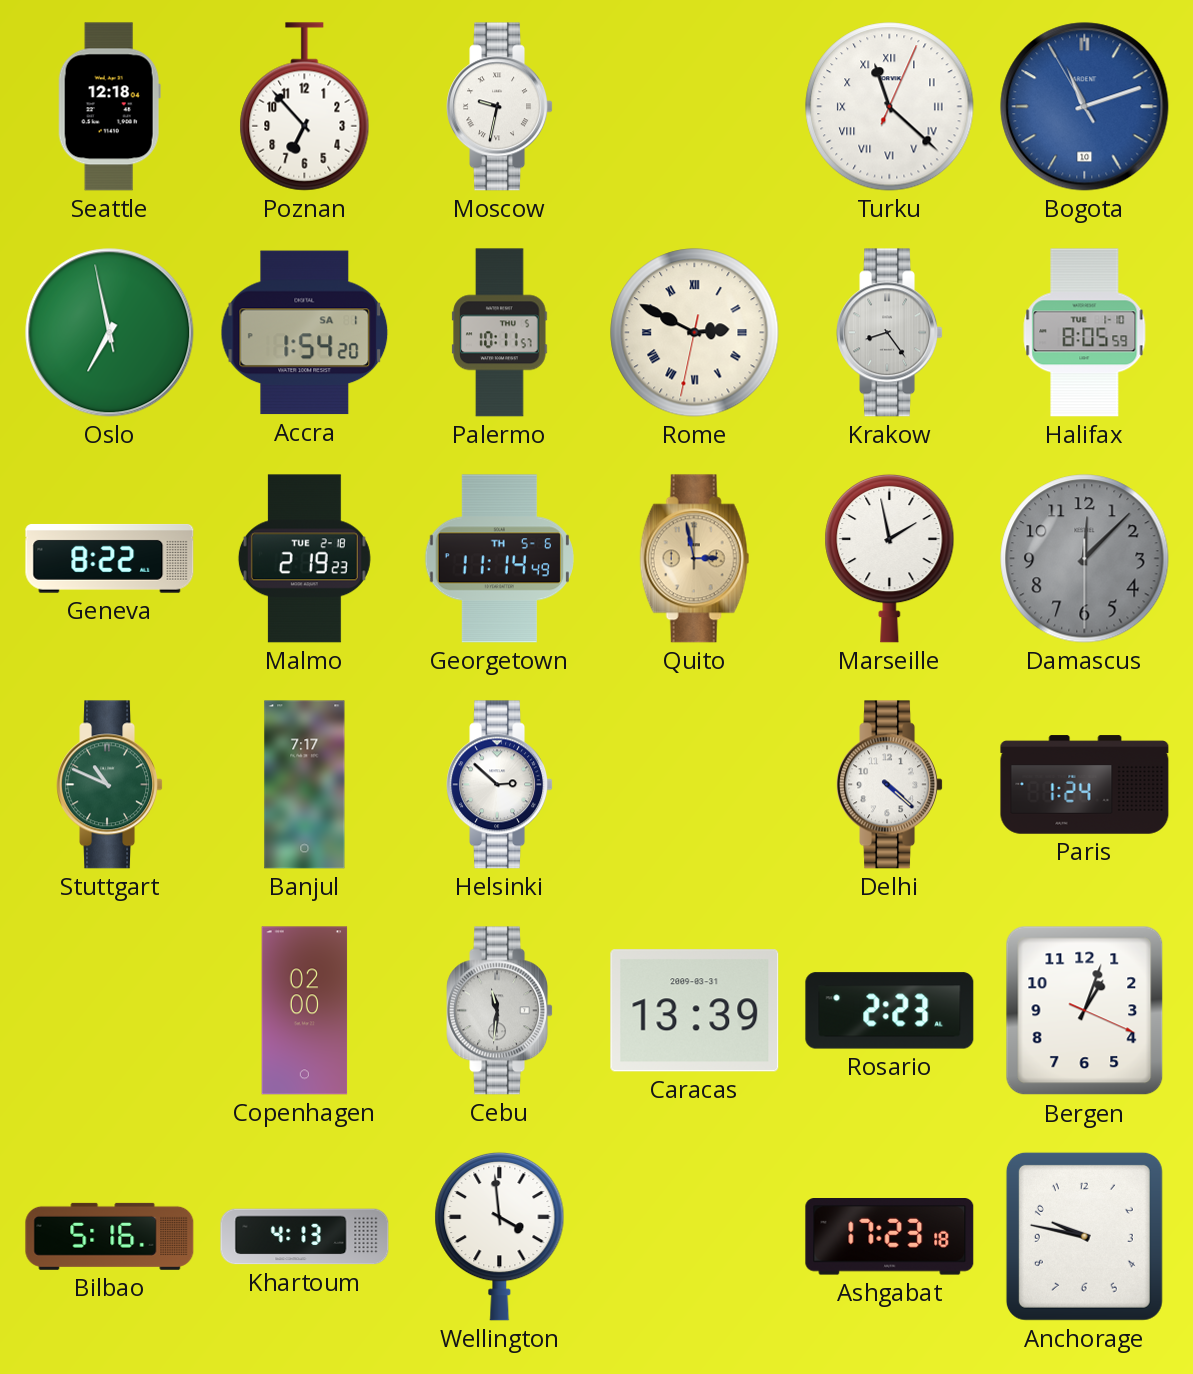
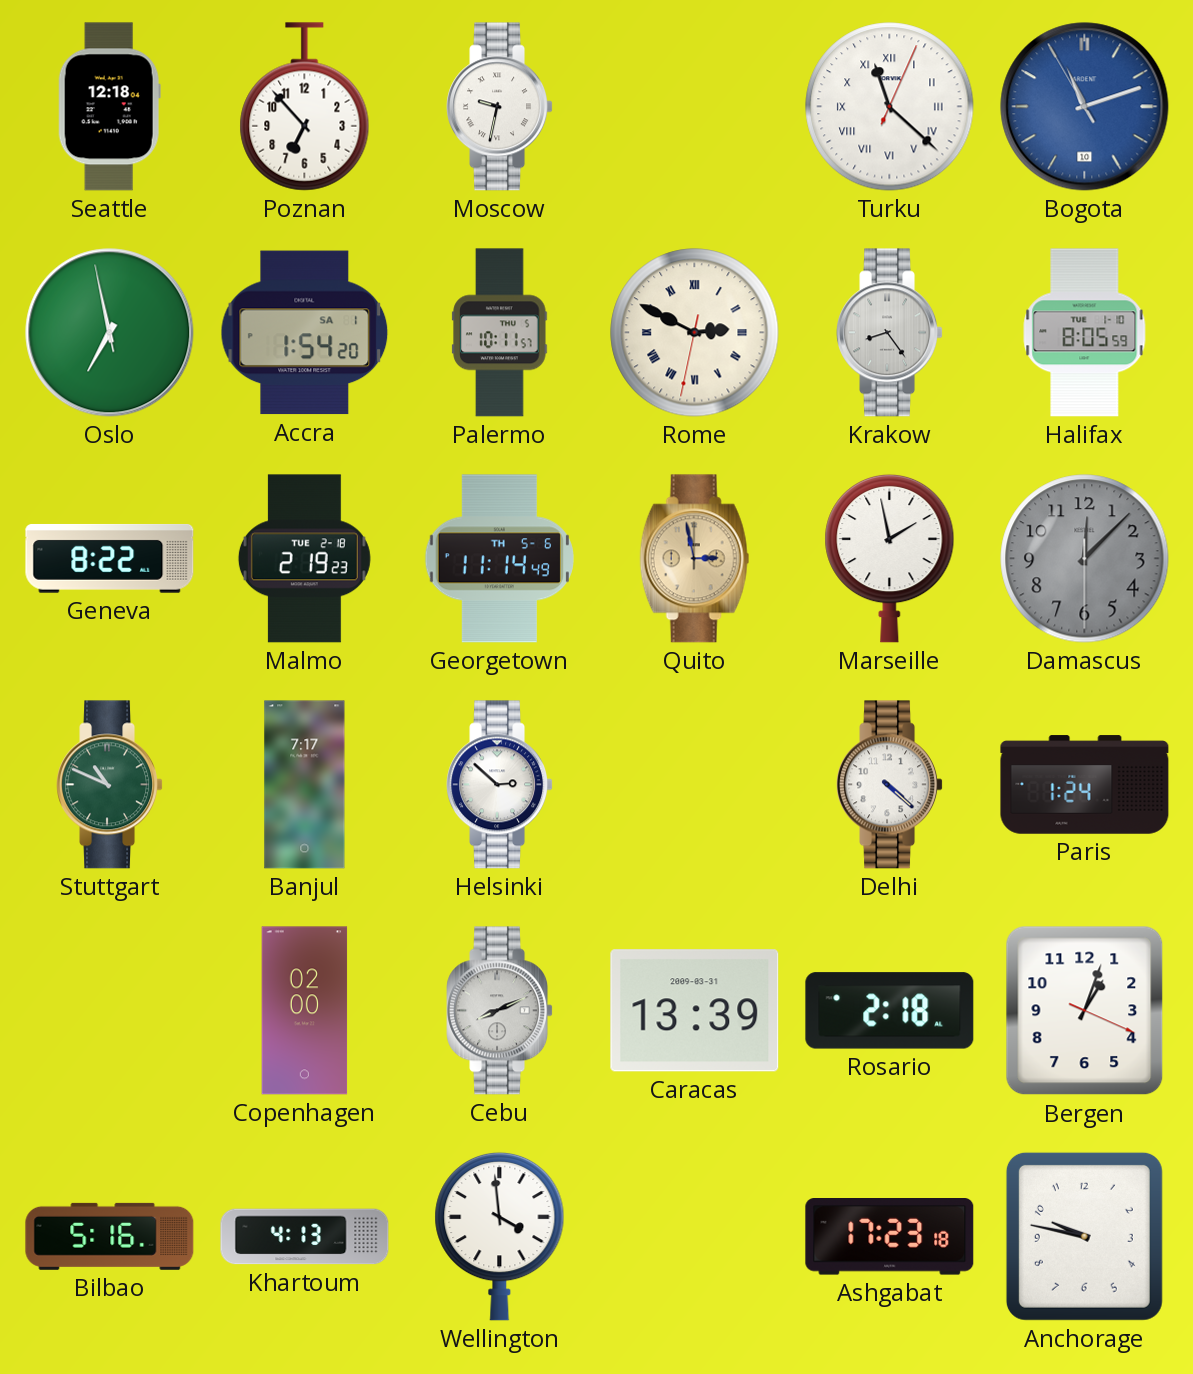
Cebu: 11:31 -> 8:11 (500, 1011)
Rosario: 2:23 -> 2:18 (890, 1011)
